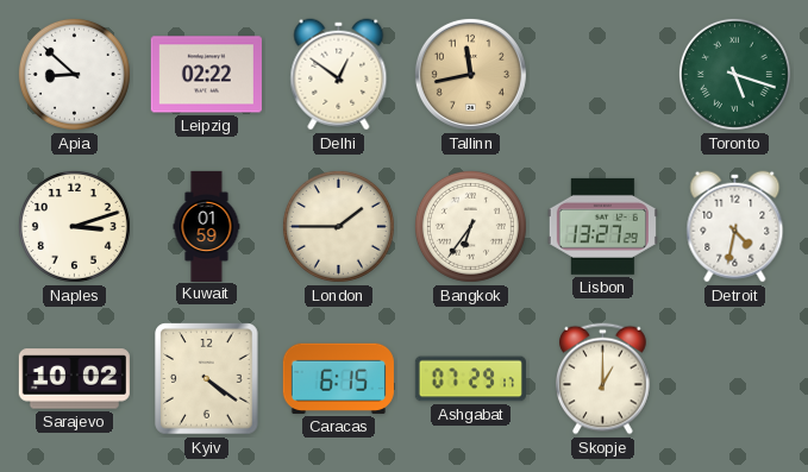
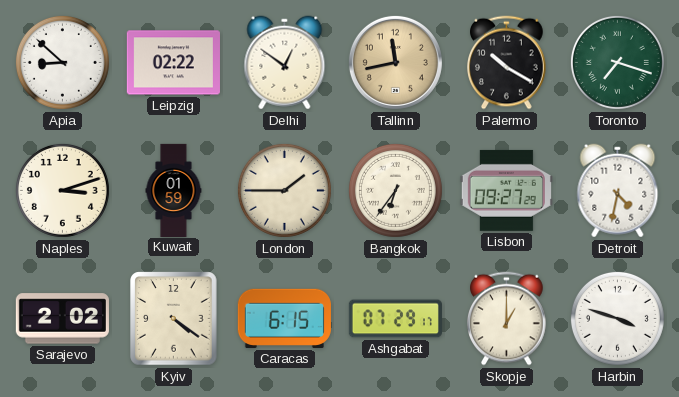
Palermo: none -> 10:20 (507, 63)
Toronto: 5:18 -> 7:18 (617, 62)
Lisbon: 13:27 -> 09:27 (506, 190)
Sarajevo: 10:02 -> 2:02 (62, 319)
Harbin: none -> 3:48 (617, 318)
